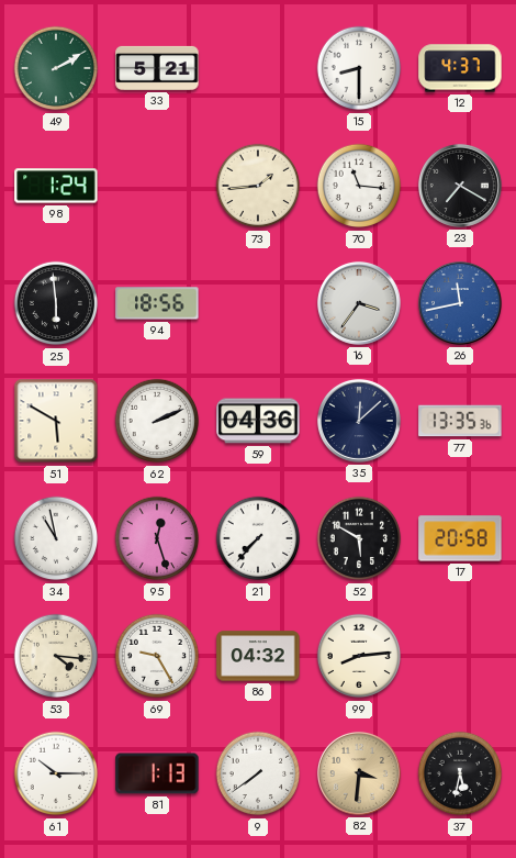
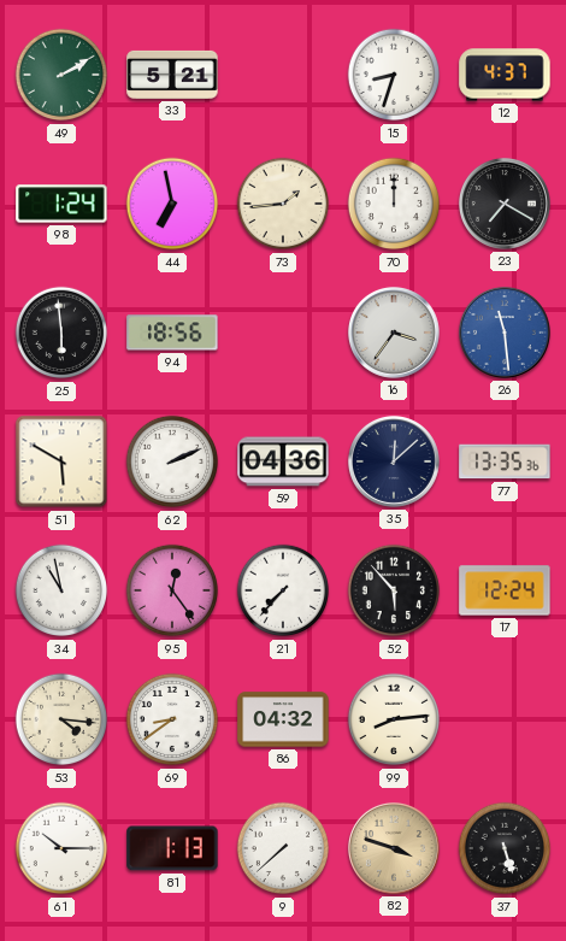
15: 8:30 -> 8:33 (394, 75)
44: none -> 6:58 (172, 204)
70: 11:16 -> 12:00 (394, 204)
26: 11:43 -> 11:29 (505, 333)
95: 12:27 -> 12:24 (172, 590)
52: 5:50 -> 5:53 (394, 590)
17: 20:58 -> 12:24 (505, 590)
69: 9:25 -> 8:39 (172, 719)
9: 7:39 -> 7:38 (283, 848)
82: 3:31 -> 3:48 (394, 848)
37: 5:32 -> 5:27 (505, 848)
